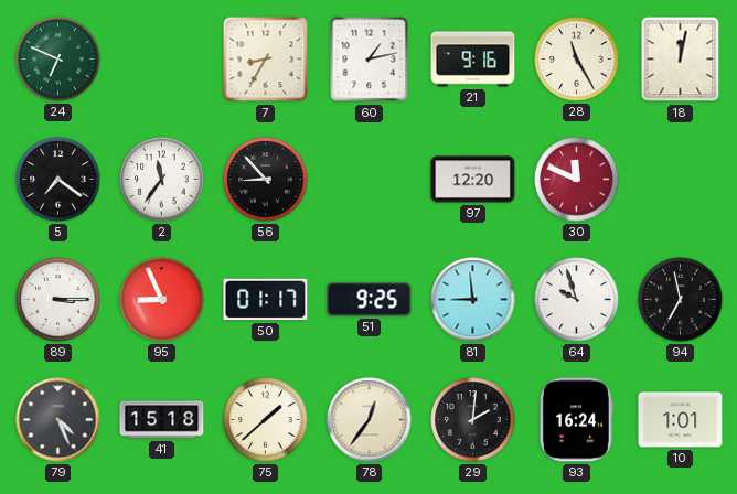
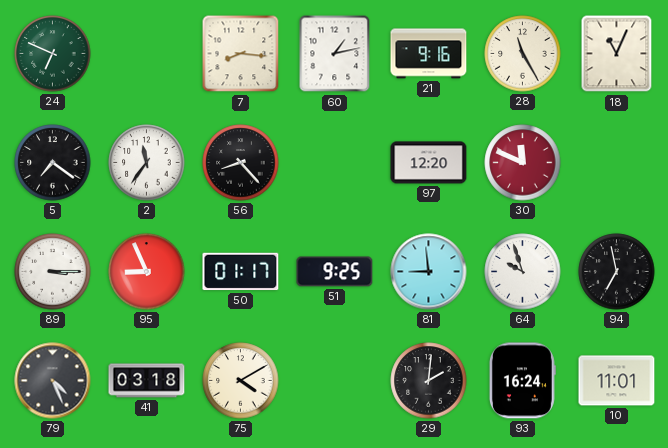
7: 8:35 -> 8:16 (241, 54)
18: 12:02 -> 11:04 (617, 54)
56: 8:53 -> 8:23 (241, 163)
41: 15:18 -> 03:18 (147, 381)
75: 1:38 -> 4:10 (241, 381)
78: 12:36 -> none (370, 420)
10: 1:01 -> 11:01 (617, 381)
